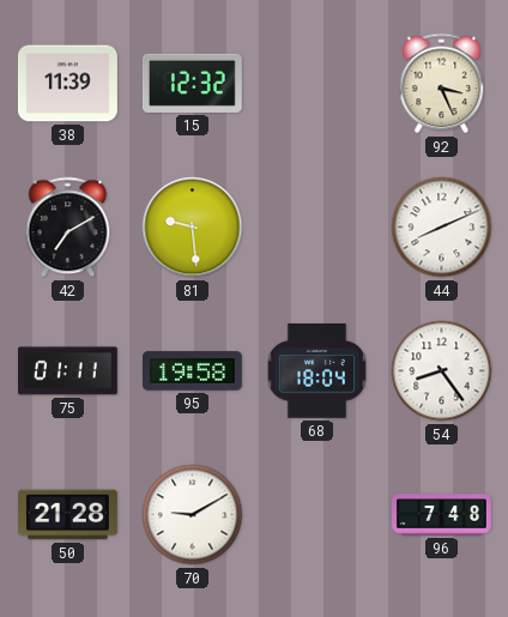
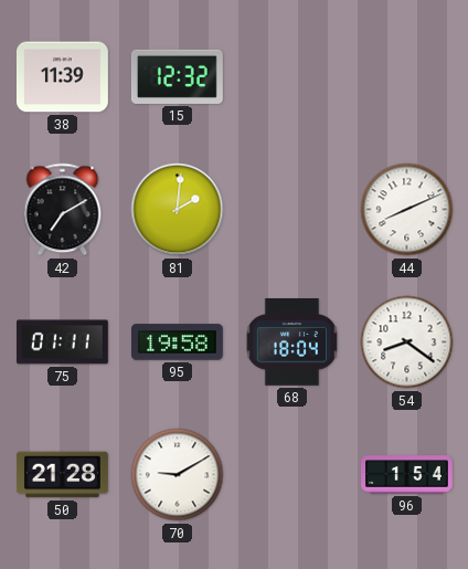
92: 3:26 -> none (442, 84)
81: 9:29 -> 2:01 (178, 210)
54: 8:24 -> 8:21 (407, 343)
96: 7:48 -> 1:54 (407, 475)
